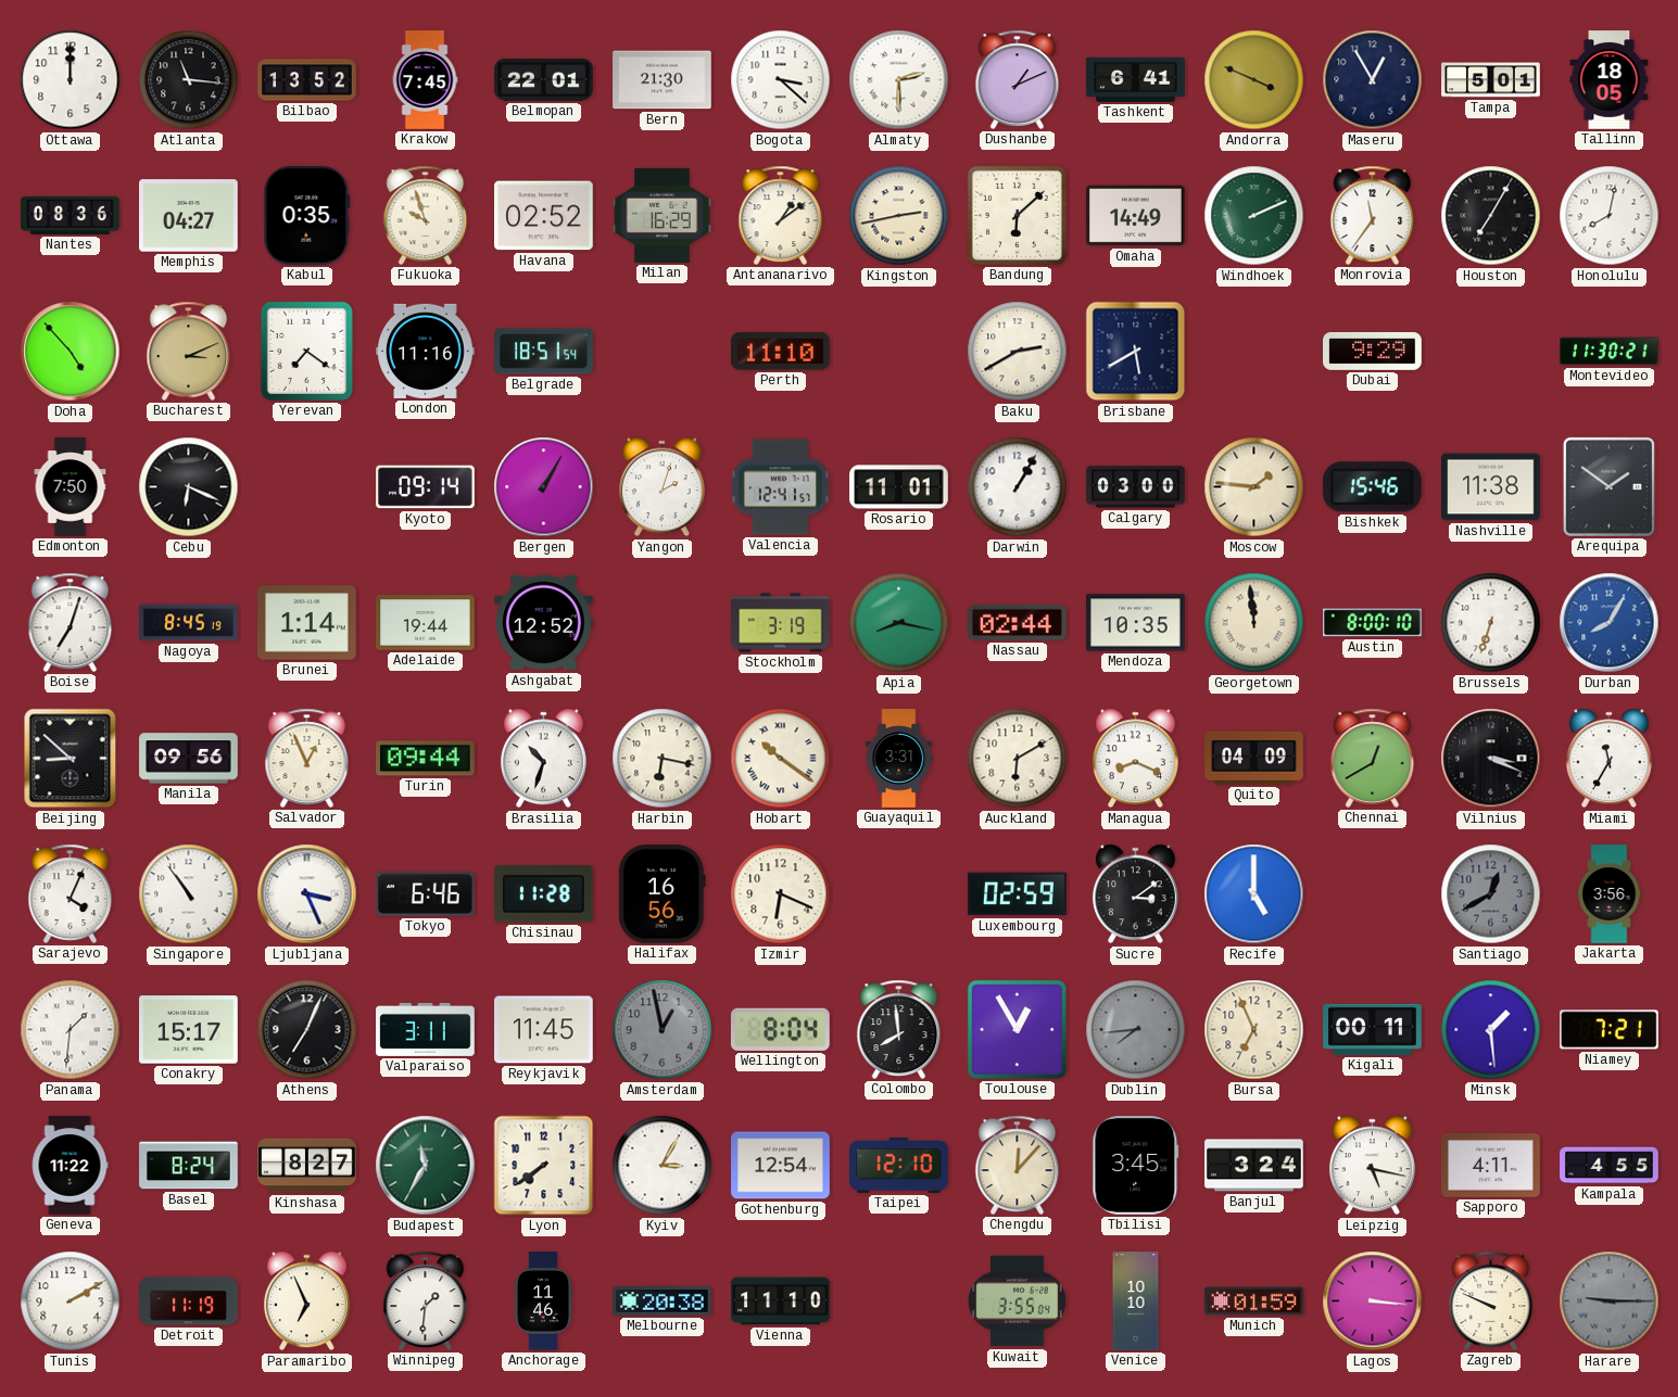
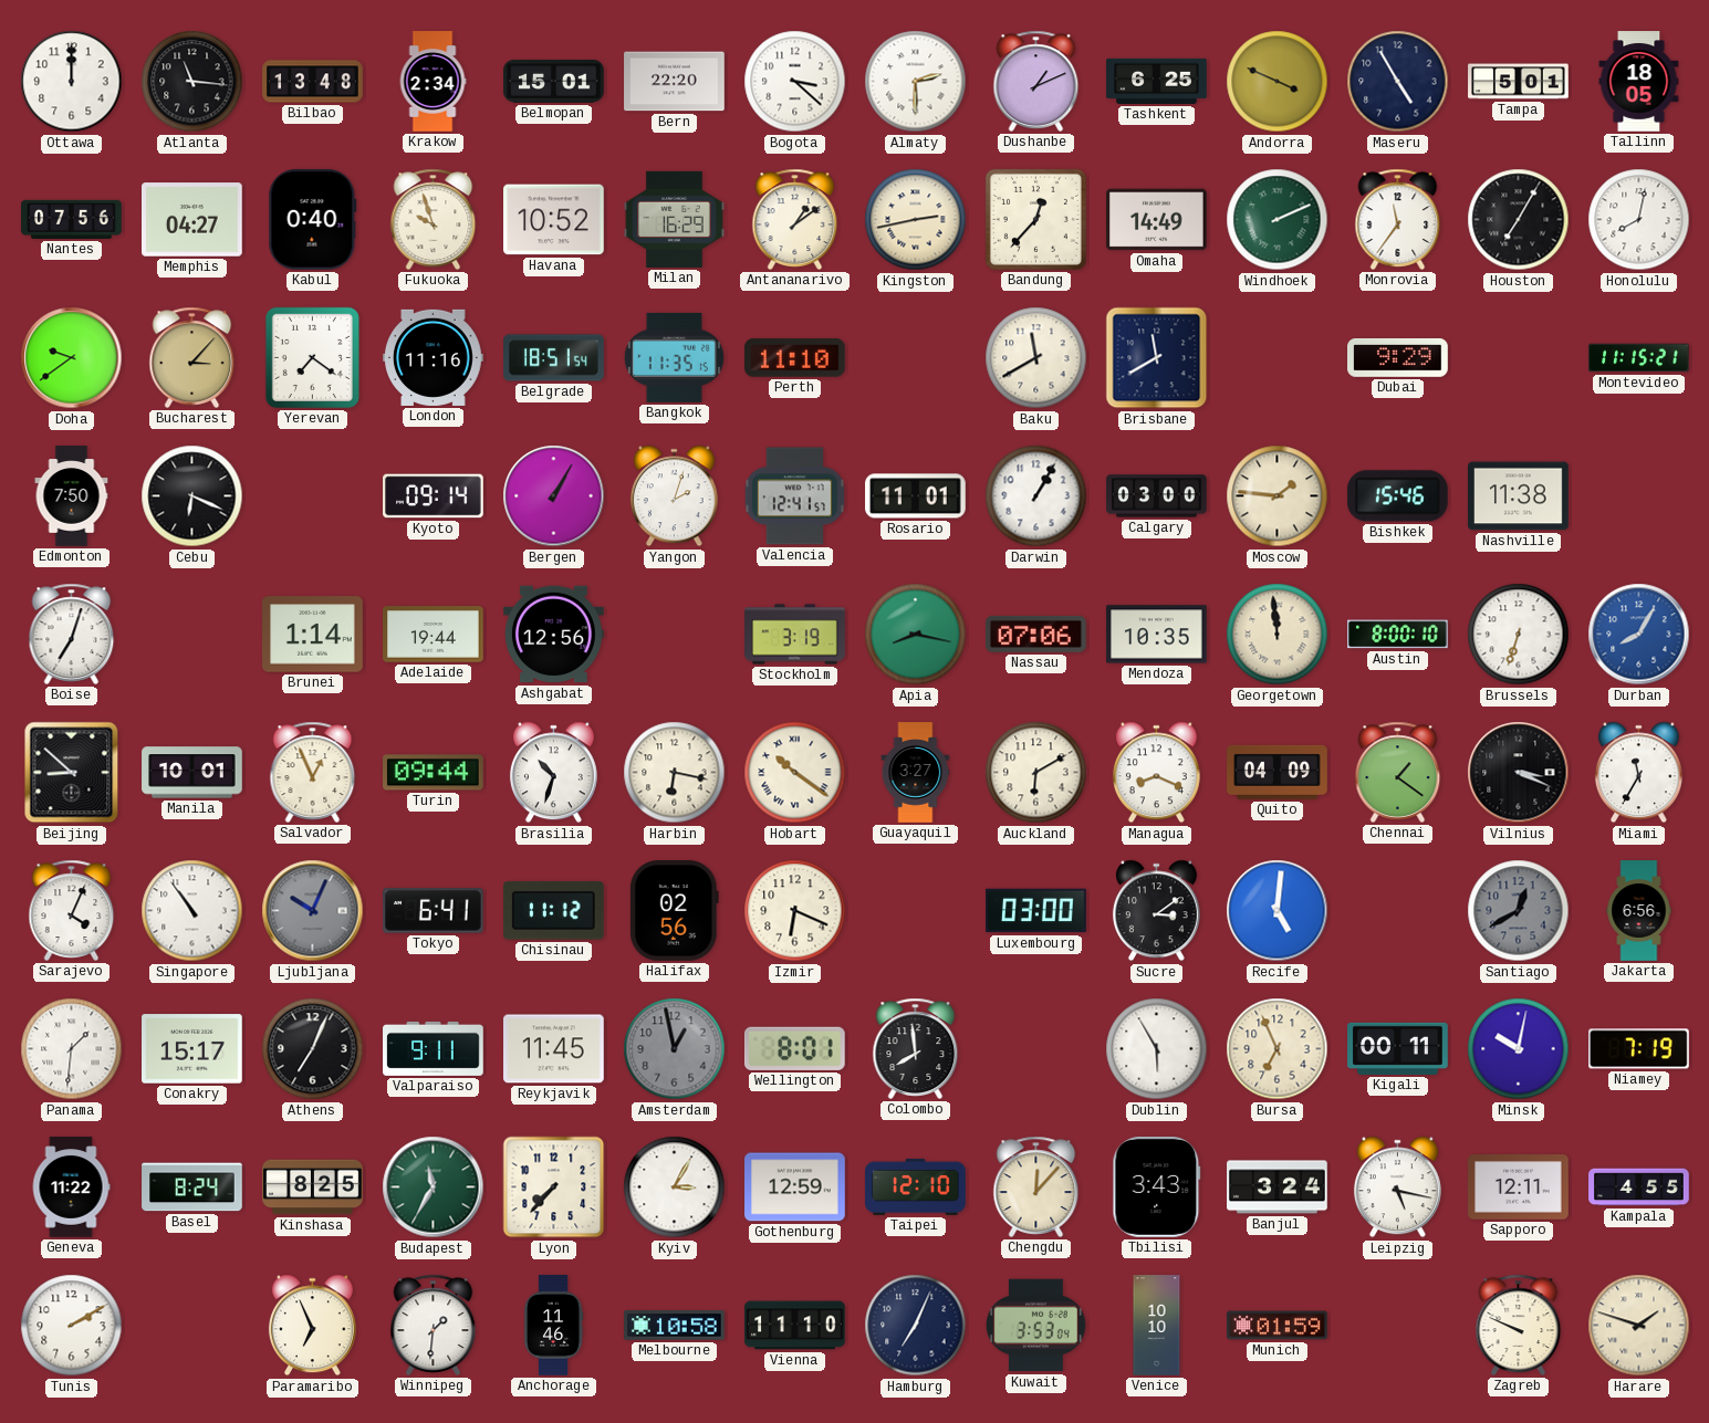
Bilbao: 13:52 -> 13:48 (313, 82)
Krakow: 7:45 -> 2:34 (433, 82)
Belmopan: 22:01 -> 15:01 (554, 82)
Bern: 21:30 -> 22:20 (675, 82)
Tashkent: 6:41 -> 6:25 (1157, 81)
Maseru: 12:55 -> 4:55 (1398, 82)
Nantes: 08:36 -> 07:56 (72, 219)
Kabul: 0:35 -> 0:40 (313, 220)
Havana: 02:52 -> 10:52 (554, 220)
Bandung: 6:08 -> 12:37 (1035, 219)
Doha: 4:53 -> 9:39 (72, 358)
Bucharest: 3:11 -> 3:07 (192, 357)
Bangkok: none -> 11:35 (674, 357)
Baku: 2:40 -> 11:40 (1036, 358)
Brisbane: 5:40 -> 11:40 (1157, 358)
Montevideo: 11:30 -> 11:15 (1639, 358)
Arequipa: 1:51 -> none (1608, 486)
Nagoya: 8:45 -> none (189, 623)
Ashgabat: 12:52 -> 12:56 (554, 635)
Nassau: 02:44 -> 07:06 (1036, 634)
Manila: 09:56 -> 10:01 (192, 773)
Guayaquil: 3:31 -> 3:27 (916, 773)
Chennai: 12:40 -> 1:21 (1398, 772)
Ljubljana: 3:26 -> 10:04 (313, 911)
Ljubljana dial: white -> grey (313, 911)
Tokyo: 6:46 -> 6:41 (434, 911)
Chisinau: 11:28 -> 11:12 (553, 911)
Halifax: 16:56 -> 02:56 (674, 911)
Luxembourg: 02:59 -> 03:00 (1036, 911)
Recife: 5:00 -> 5:01 (1278, 911)
Jakarta: 3:56 -> 6:56 (1639, 911)
Valparaiso: 3:11 -> 9:11 (434, 1048)
Wellington: 8:04 -> 8:01 (794, 1048)
Toulouse: 12:55 -> none (1017, 1029)
Dublin: 7:44 -> 5:55 (1157, 1049)
Dublin dial: grey -> white (1157, 1049)
Minsk: 1:29 -> 10:02 (1519, 1049)
Niamey: 7:21 -> 7:19 (1639, 1049)
Kinshasa: 8:27 -> 8:25 (313, 1187)
Lyon: 7:39 -> 7:37 (554, 1187)
Gothenburg: 12:54 -> 12:59 (795, 1187)
Tbilisi: 3:45 -> 3:43 (1157, 1187)
Sapporo: 4:11 -> 12:11 (1519, 1187)
Detroit: 11:19 -> none (189, 1301)
Melbourne: 20:38 -> 10:58 (675, 1326)
Hamburg: none -> 7:04 (916, 1326)
Kuwait: 3:55 -> 3:53 (1036, 1326)
Lagos: 3:16 -> none (1373, 1301)
Harare: 9:15 -> 1:48 (1639, 1326)
Harare dial: grey -> cream (1639, 1326)
